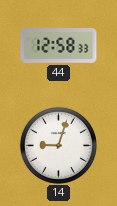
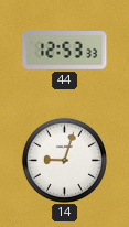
44: 12:58 -> 12:53 (65, 51)
